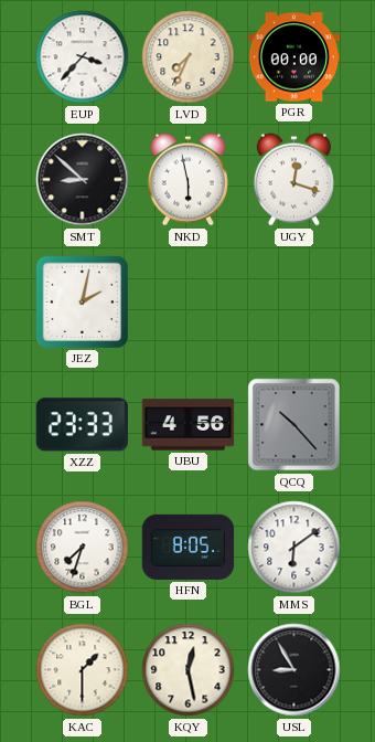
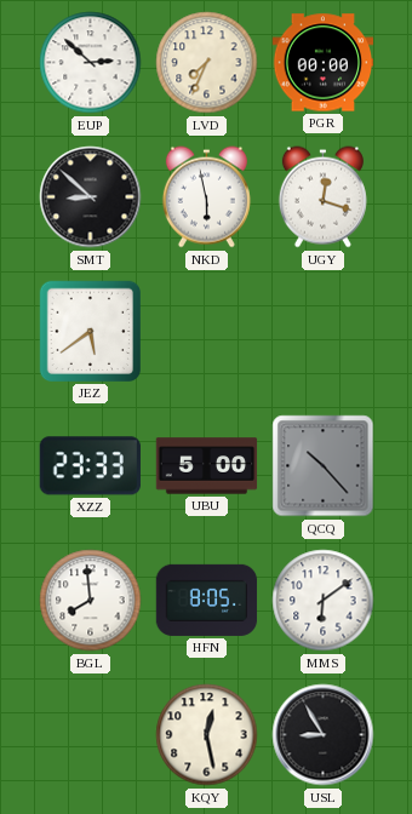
EUP: 3:37 -> 2:52 (91, 63)
JEZ: 2:02 -> 5:39 (90, 331)
UBU: 4:56 -> 5:00 (207, 466)
BGL: 7:33 -> 7:59 (91, 601)
KAC: 1:30 -> none (83, 670)
